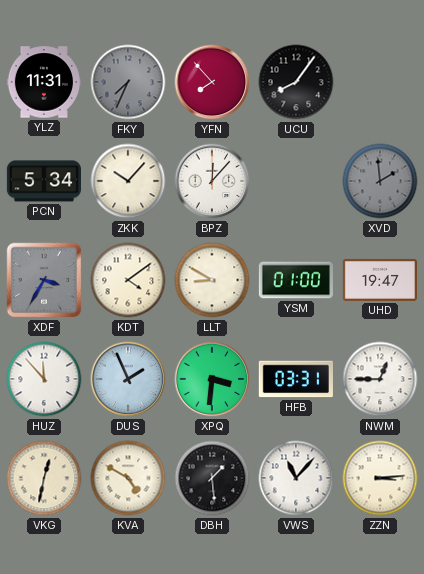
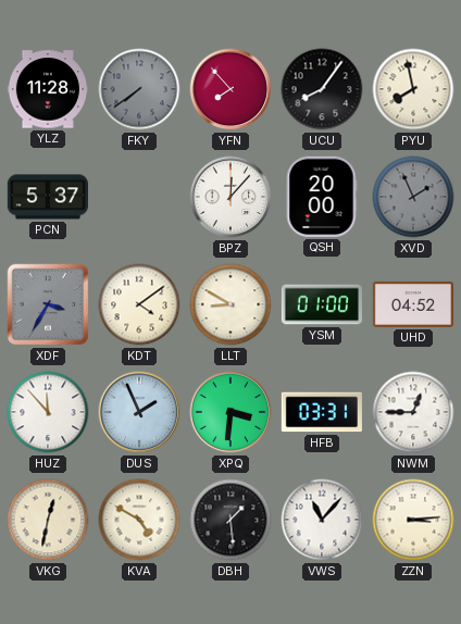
YLZ: 11:31 -> 11:28 (47, 89)
FKY: 7:34 -> 7:39 (139, 89)
PYU: none -> 7:58 (413, 89)
PCN: 5:34 -> 5:37 (47, 197)
ZKK: 10:07 -> none (128, 181)
QSH: none -> 20:00 (322, 197)
XVD: 1:59 -> 1:56 (413, 197)
UHD: 19:47 -> 04:52 (412, 304)
